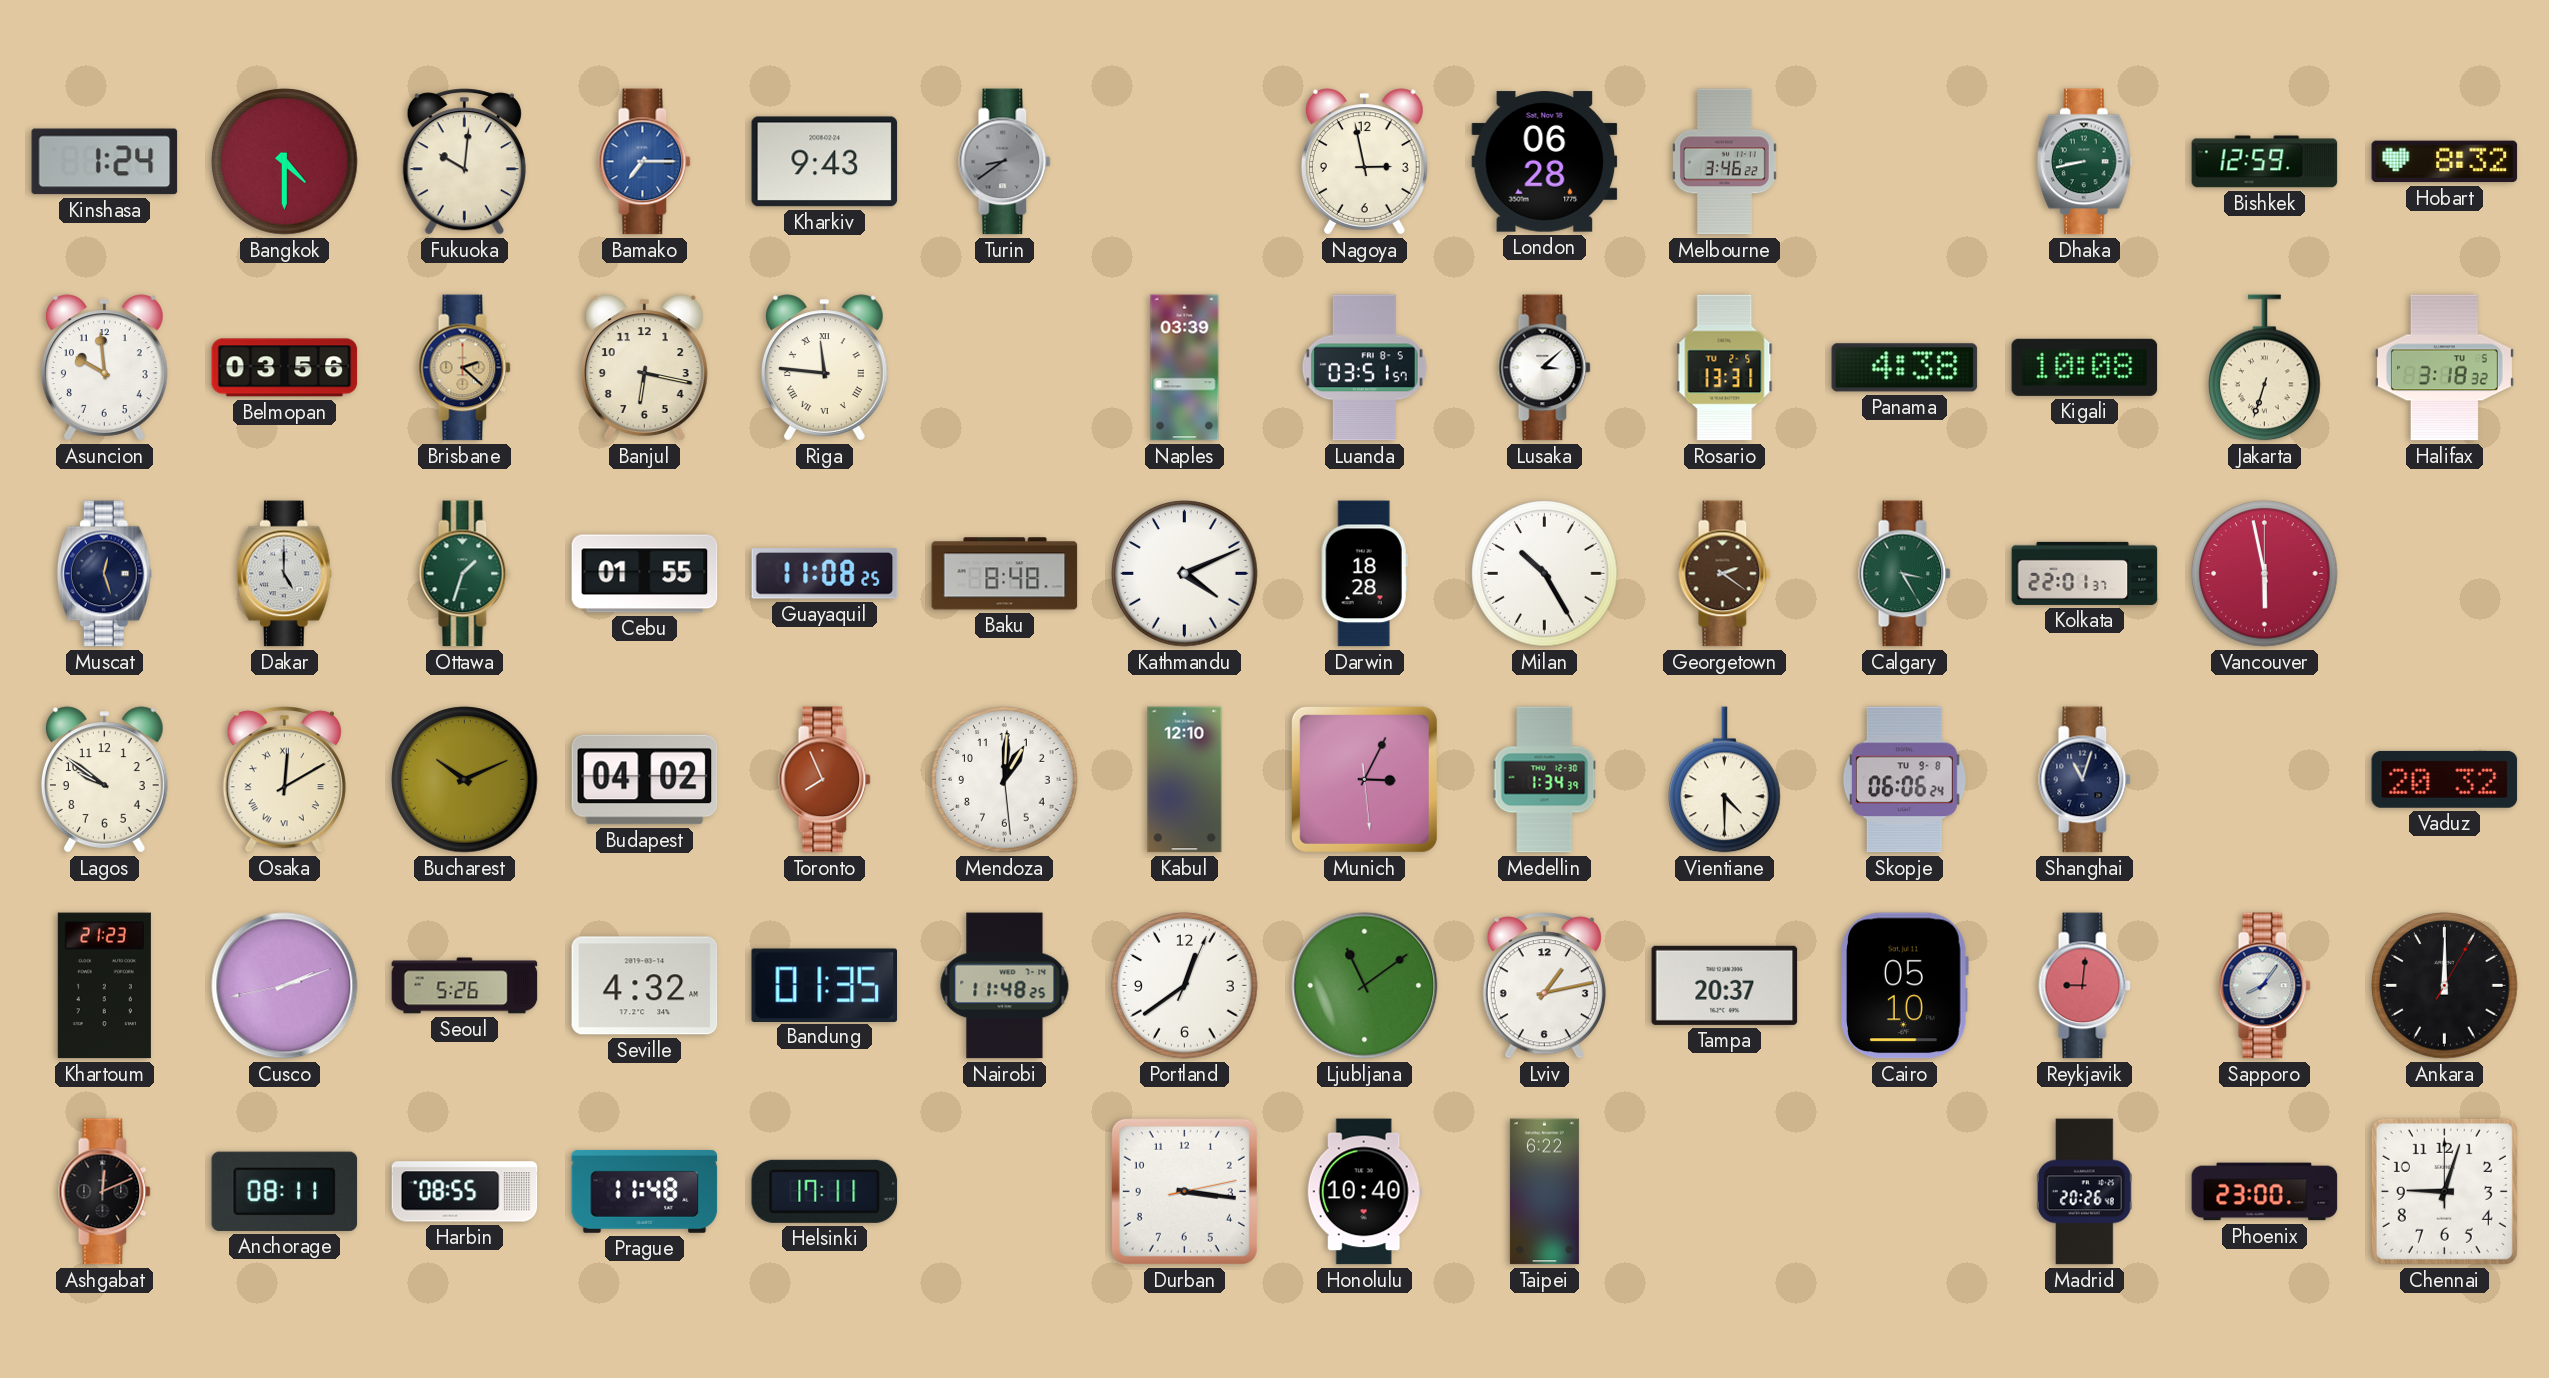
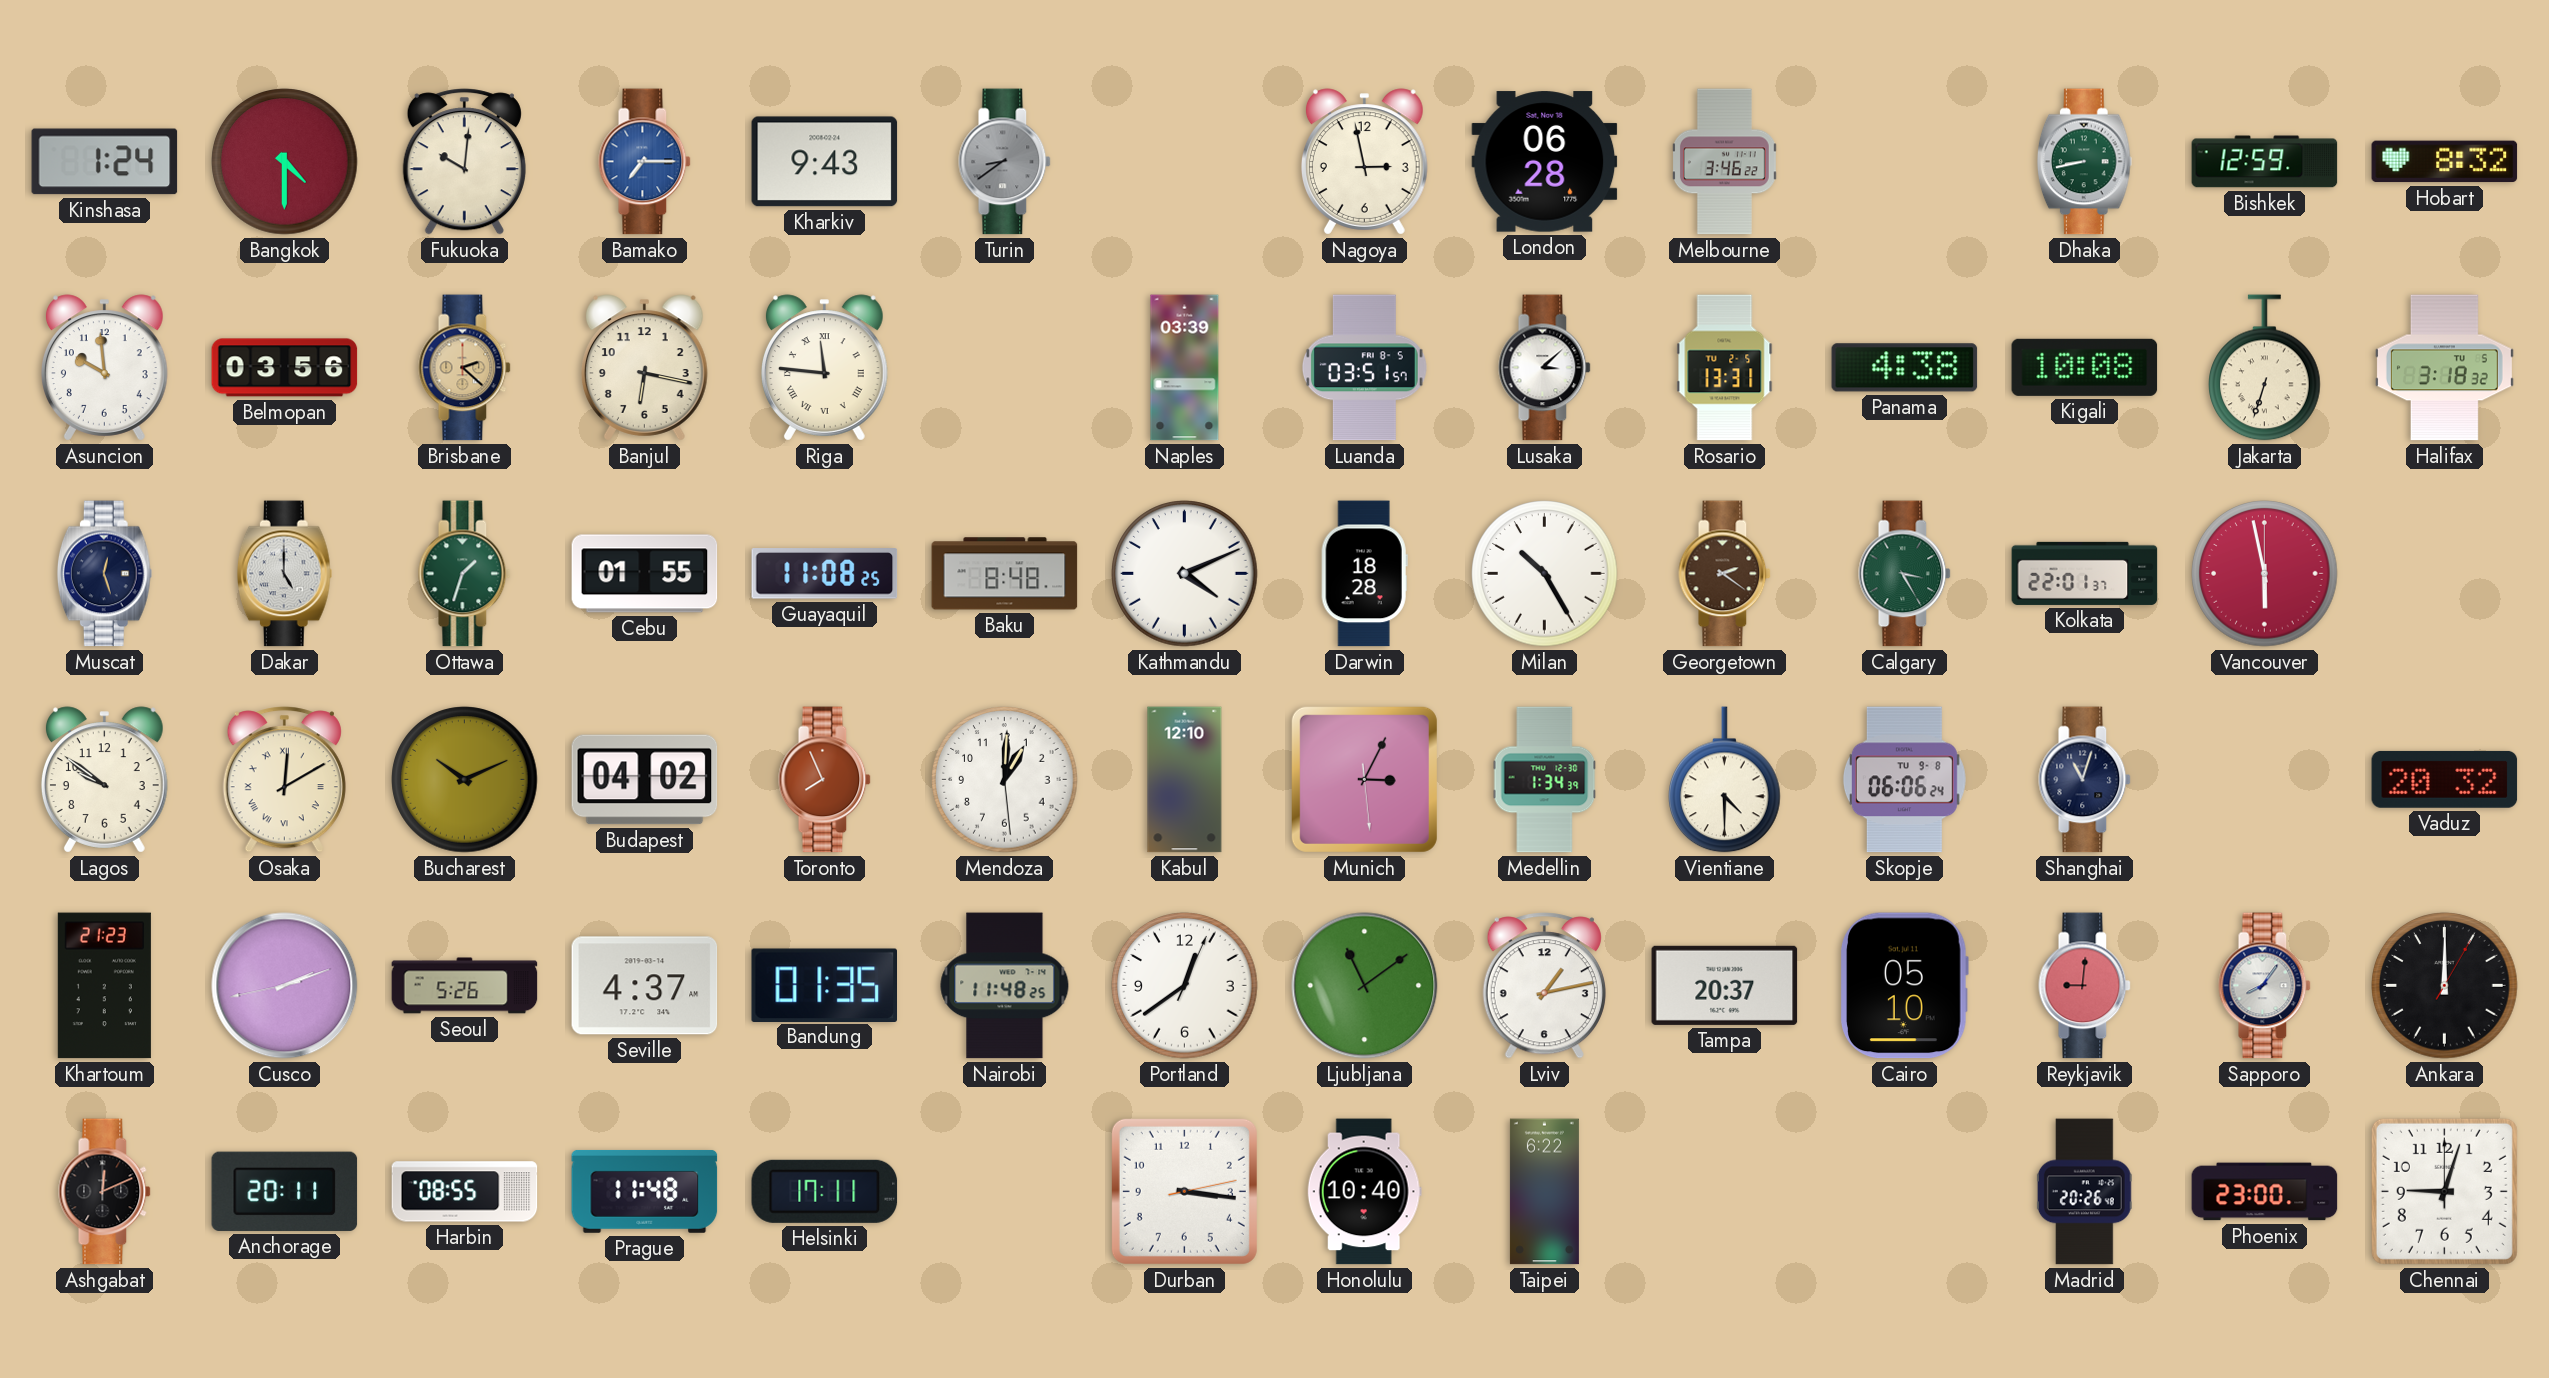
Seville: 4:32 -> 4:37 (645, 986)
Anchorage: 08:11 -> 20:11 (285, 1191)
